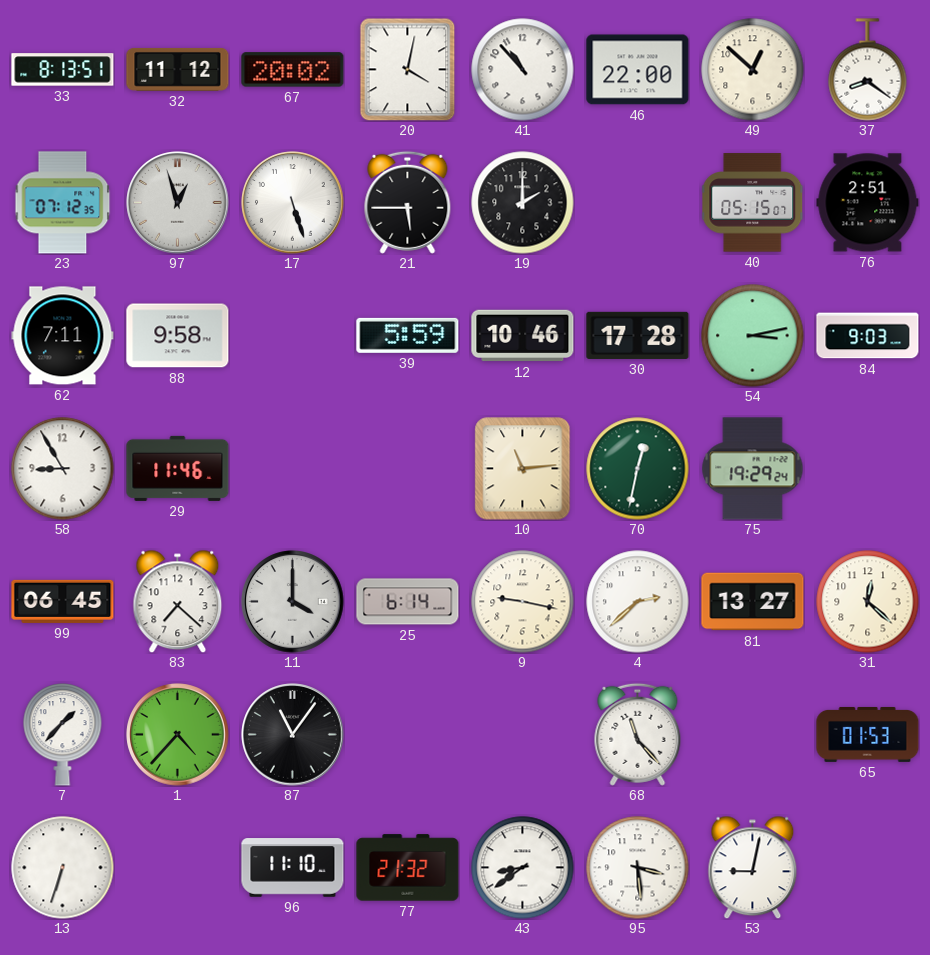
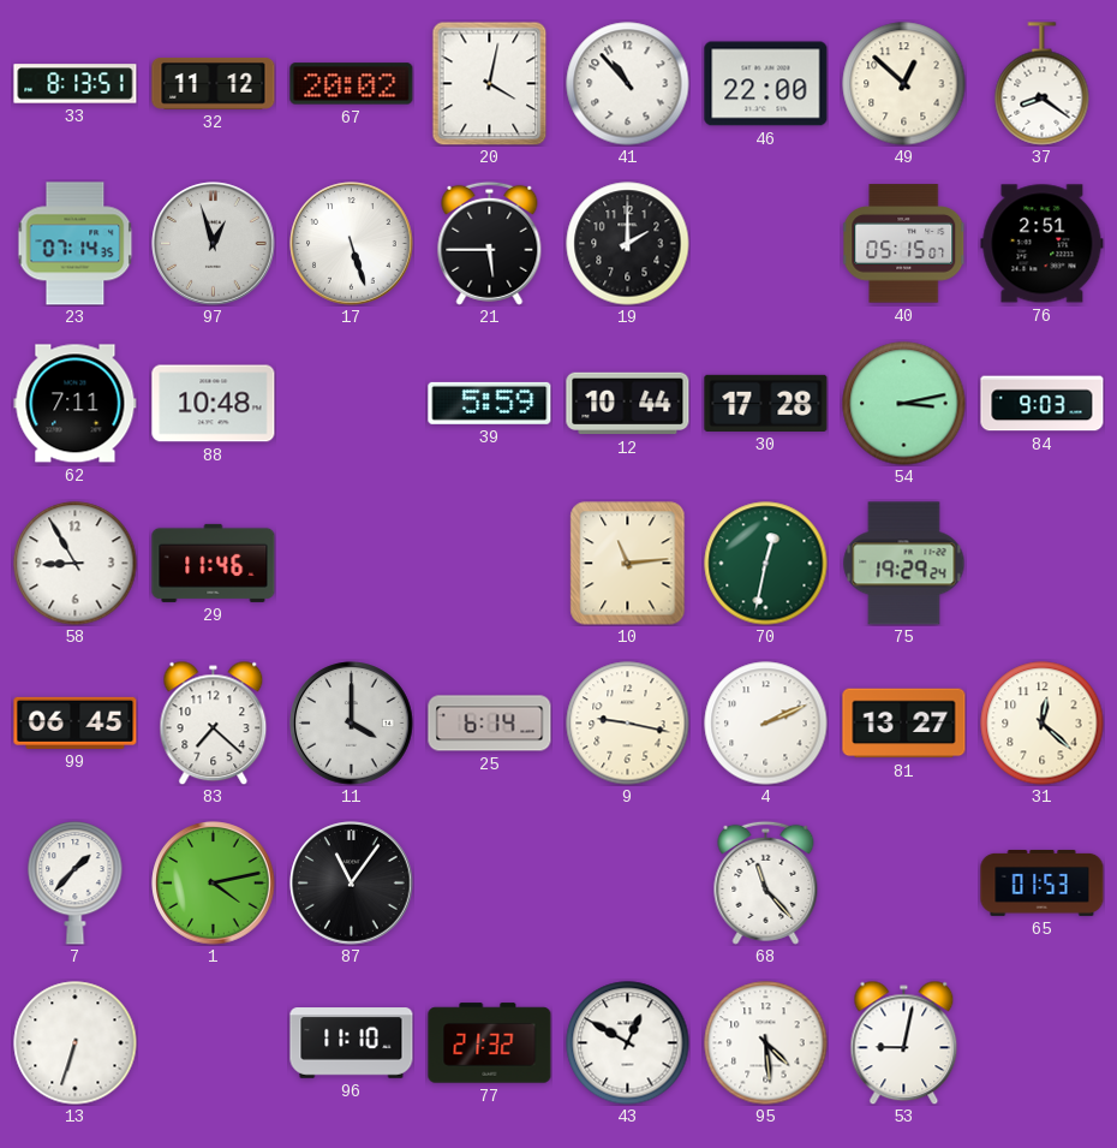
23: 07:12 -> 07:14 (76, 244)
88: 9:58 -> 10:48 (214, 404)
12: 10:46 -> 10:44 (628, 404)
4: 2:38 -> 2:11 (766, 724)
1: 4:37 -> 4:13 (214, 884)
43: 8:39 -> 12:50 (628, 1043)
95: 3:29 -> 4:29 (766, 1043)
